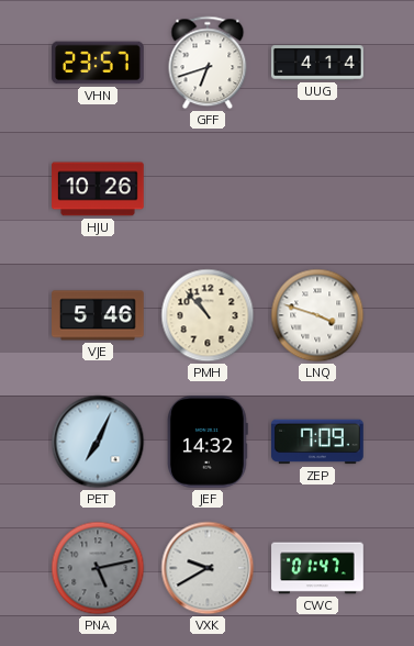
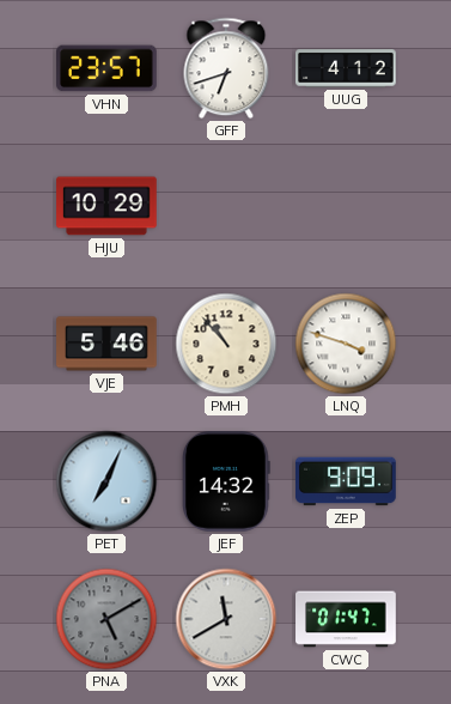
UUG: 4:14 -> 4:12 (346, 68)
HJU: 10:26 -> 10:29 (106, 206)
ZEP: 7:09 -> 9:09 (346, 481)
PNA: 5:13 -> 5:10 (106, 619)
VXK: 9:40 -> 11:40 (226, 619)
